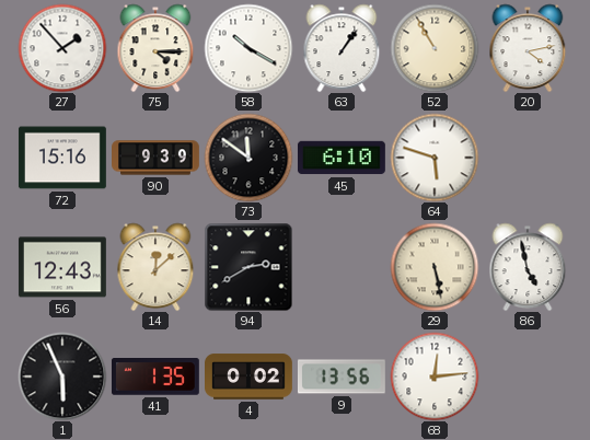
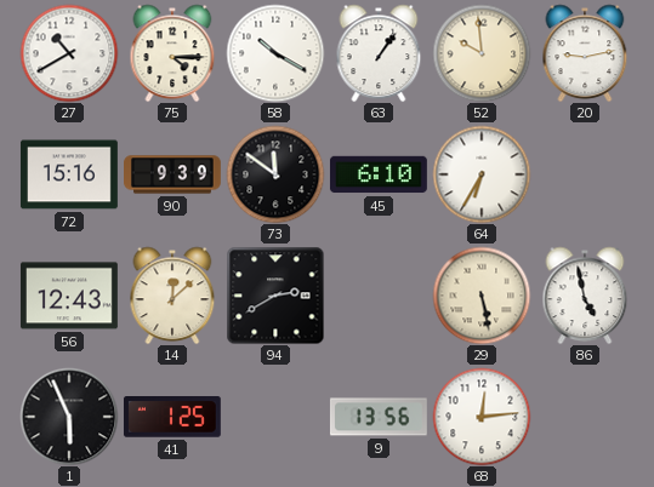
27: 1:53 -> 10:40 (69, 53)
52: 10:55 -> 9:59 (482, 53)
20: 4:13 -> 9:13 (585, 53)
64: 5:48 -> 6:35 (482, 174)
41: 1:35 -> 1:25 (172, 417)
4: 0:02 -> none (250, 377)
